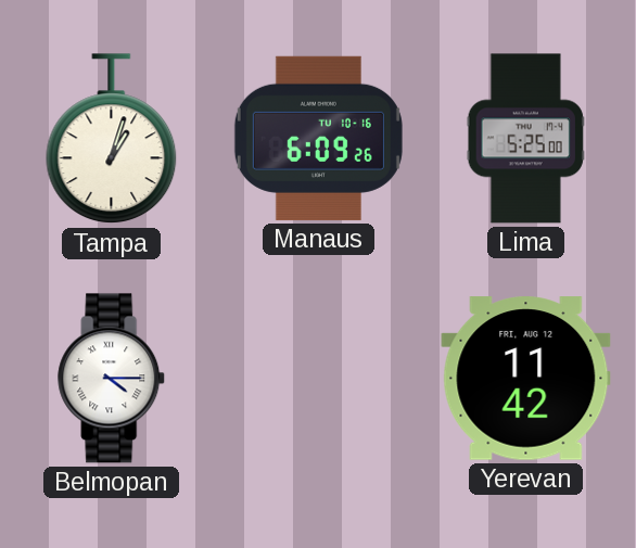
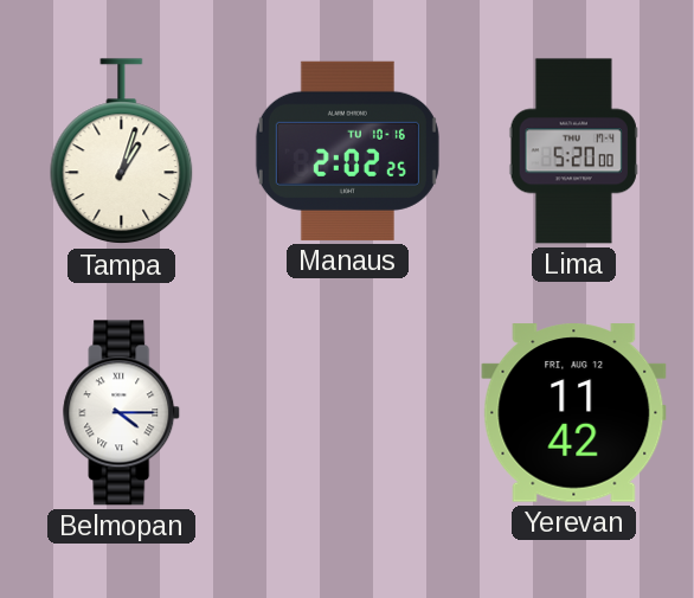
Manaus: 6:09 -> 2:02 (347, 150)
Lima: 5:25 -> 5:20 (573, 152)
